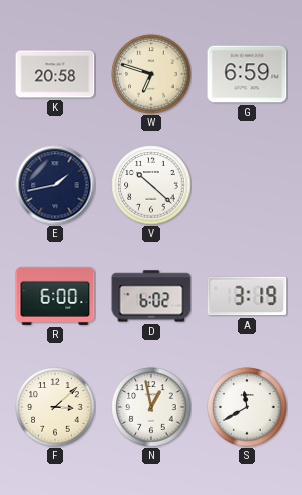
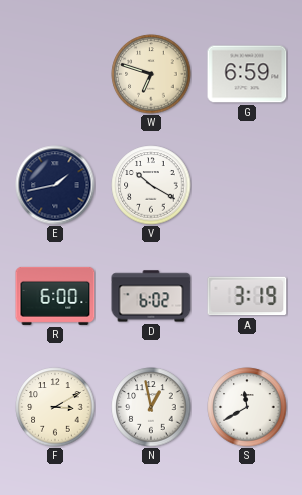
K: 20:58 -> none (55, 74)
V: 10:22 -> 10:20 (151, 185)
F: 3:08 -> 3:10 (55, 407)
